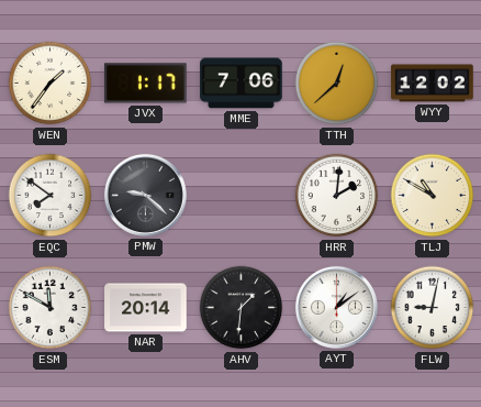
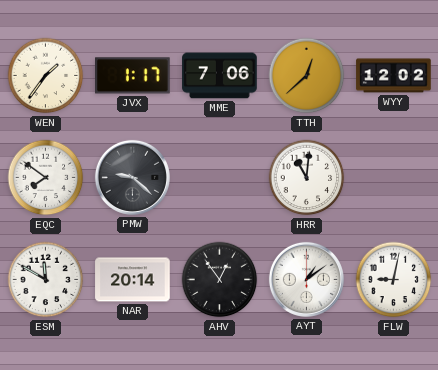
HRR: 2:01 -> 11:01 (307, 178)
TLJ: 10:50 -> none (433, 196)
AHV: 1:31 -> 12:54 (220, 280)
